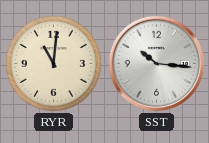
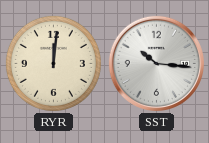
RYR: 11:01 -> 12:01 (53, 63)
